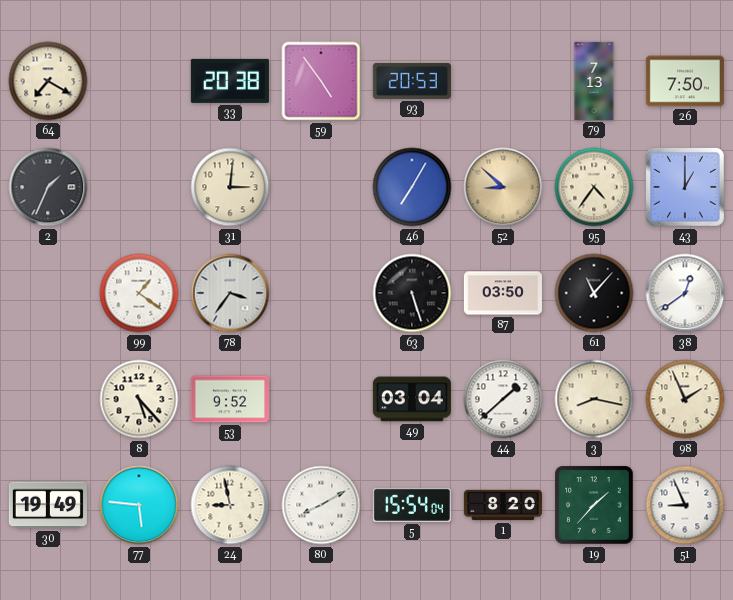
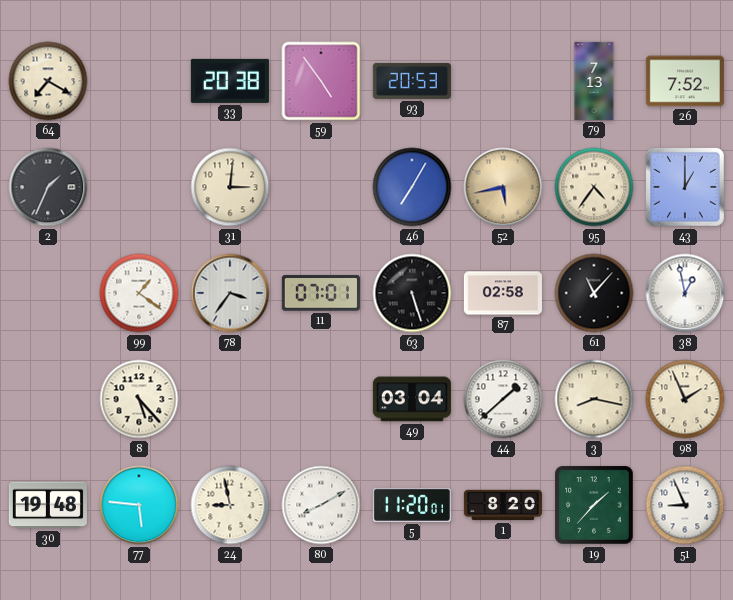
26: 7:50 -> 7:52 (685, 81)
52: 8:52 -> 5:43 (503, 187)
11: none -> 07:01 (321, 293)
87: 03:50 -> 02:58 (503, 293)
38: 12:39 -> 12:58 (685, 293)
53: 9:52 -> none (230, 399)
30: 19:49 -> 19:48 (48, 505)
5: 15:54 -> 11:20 (412, 505)
